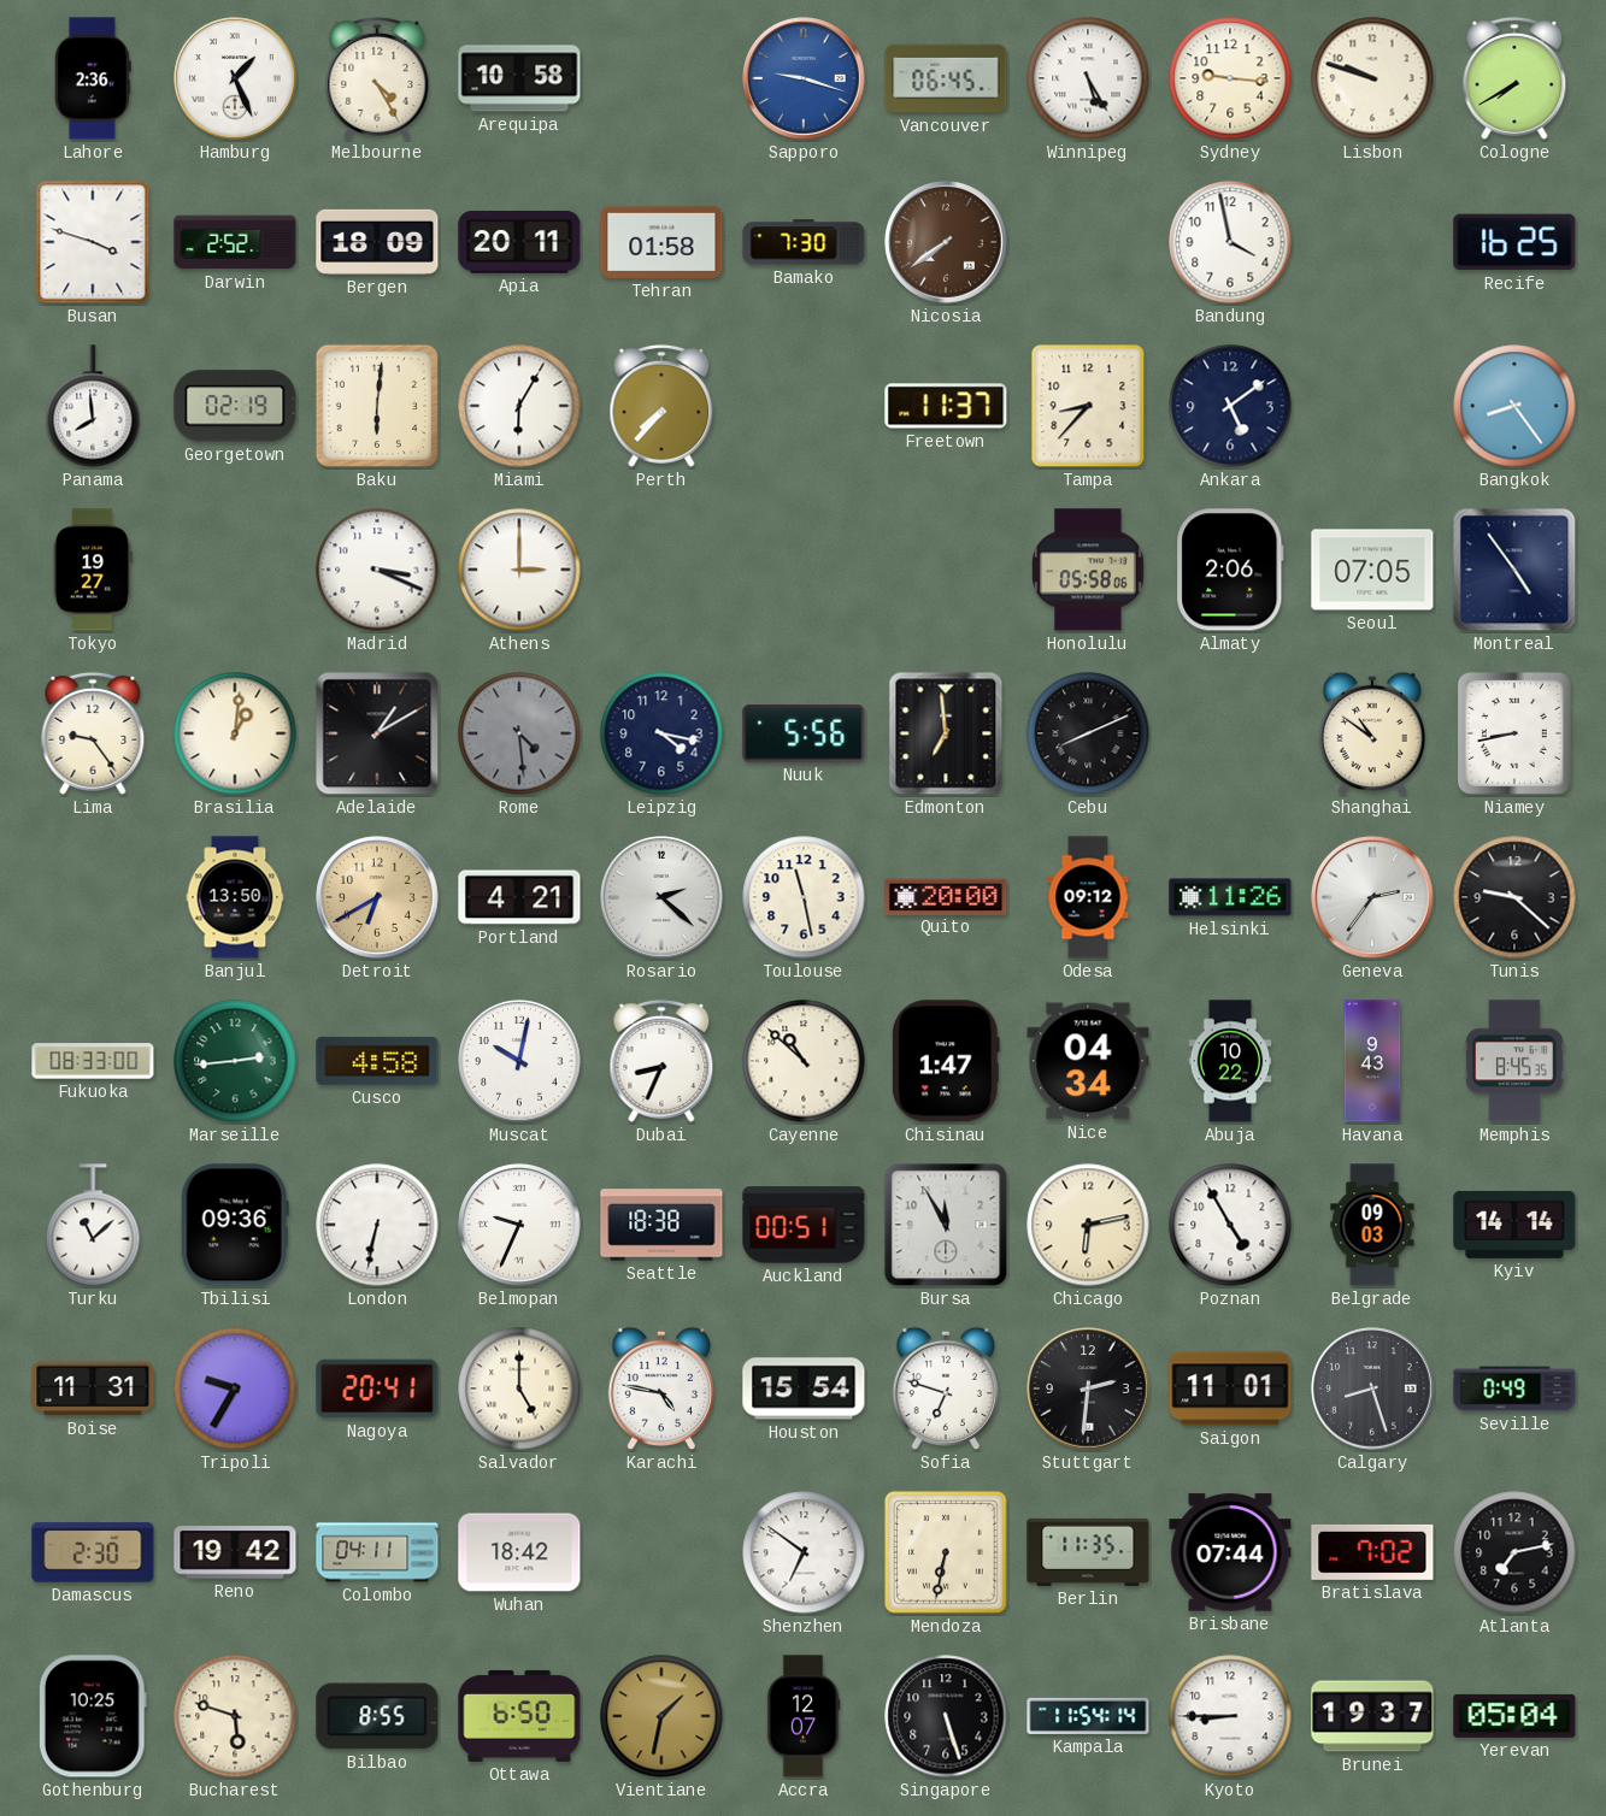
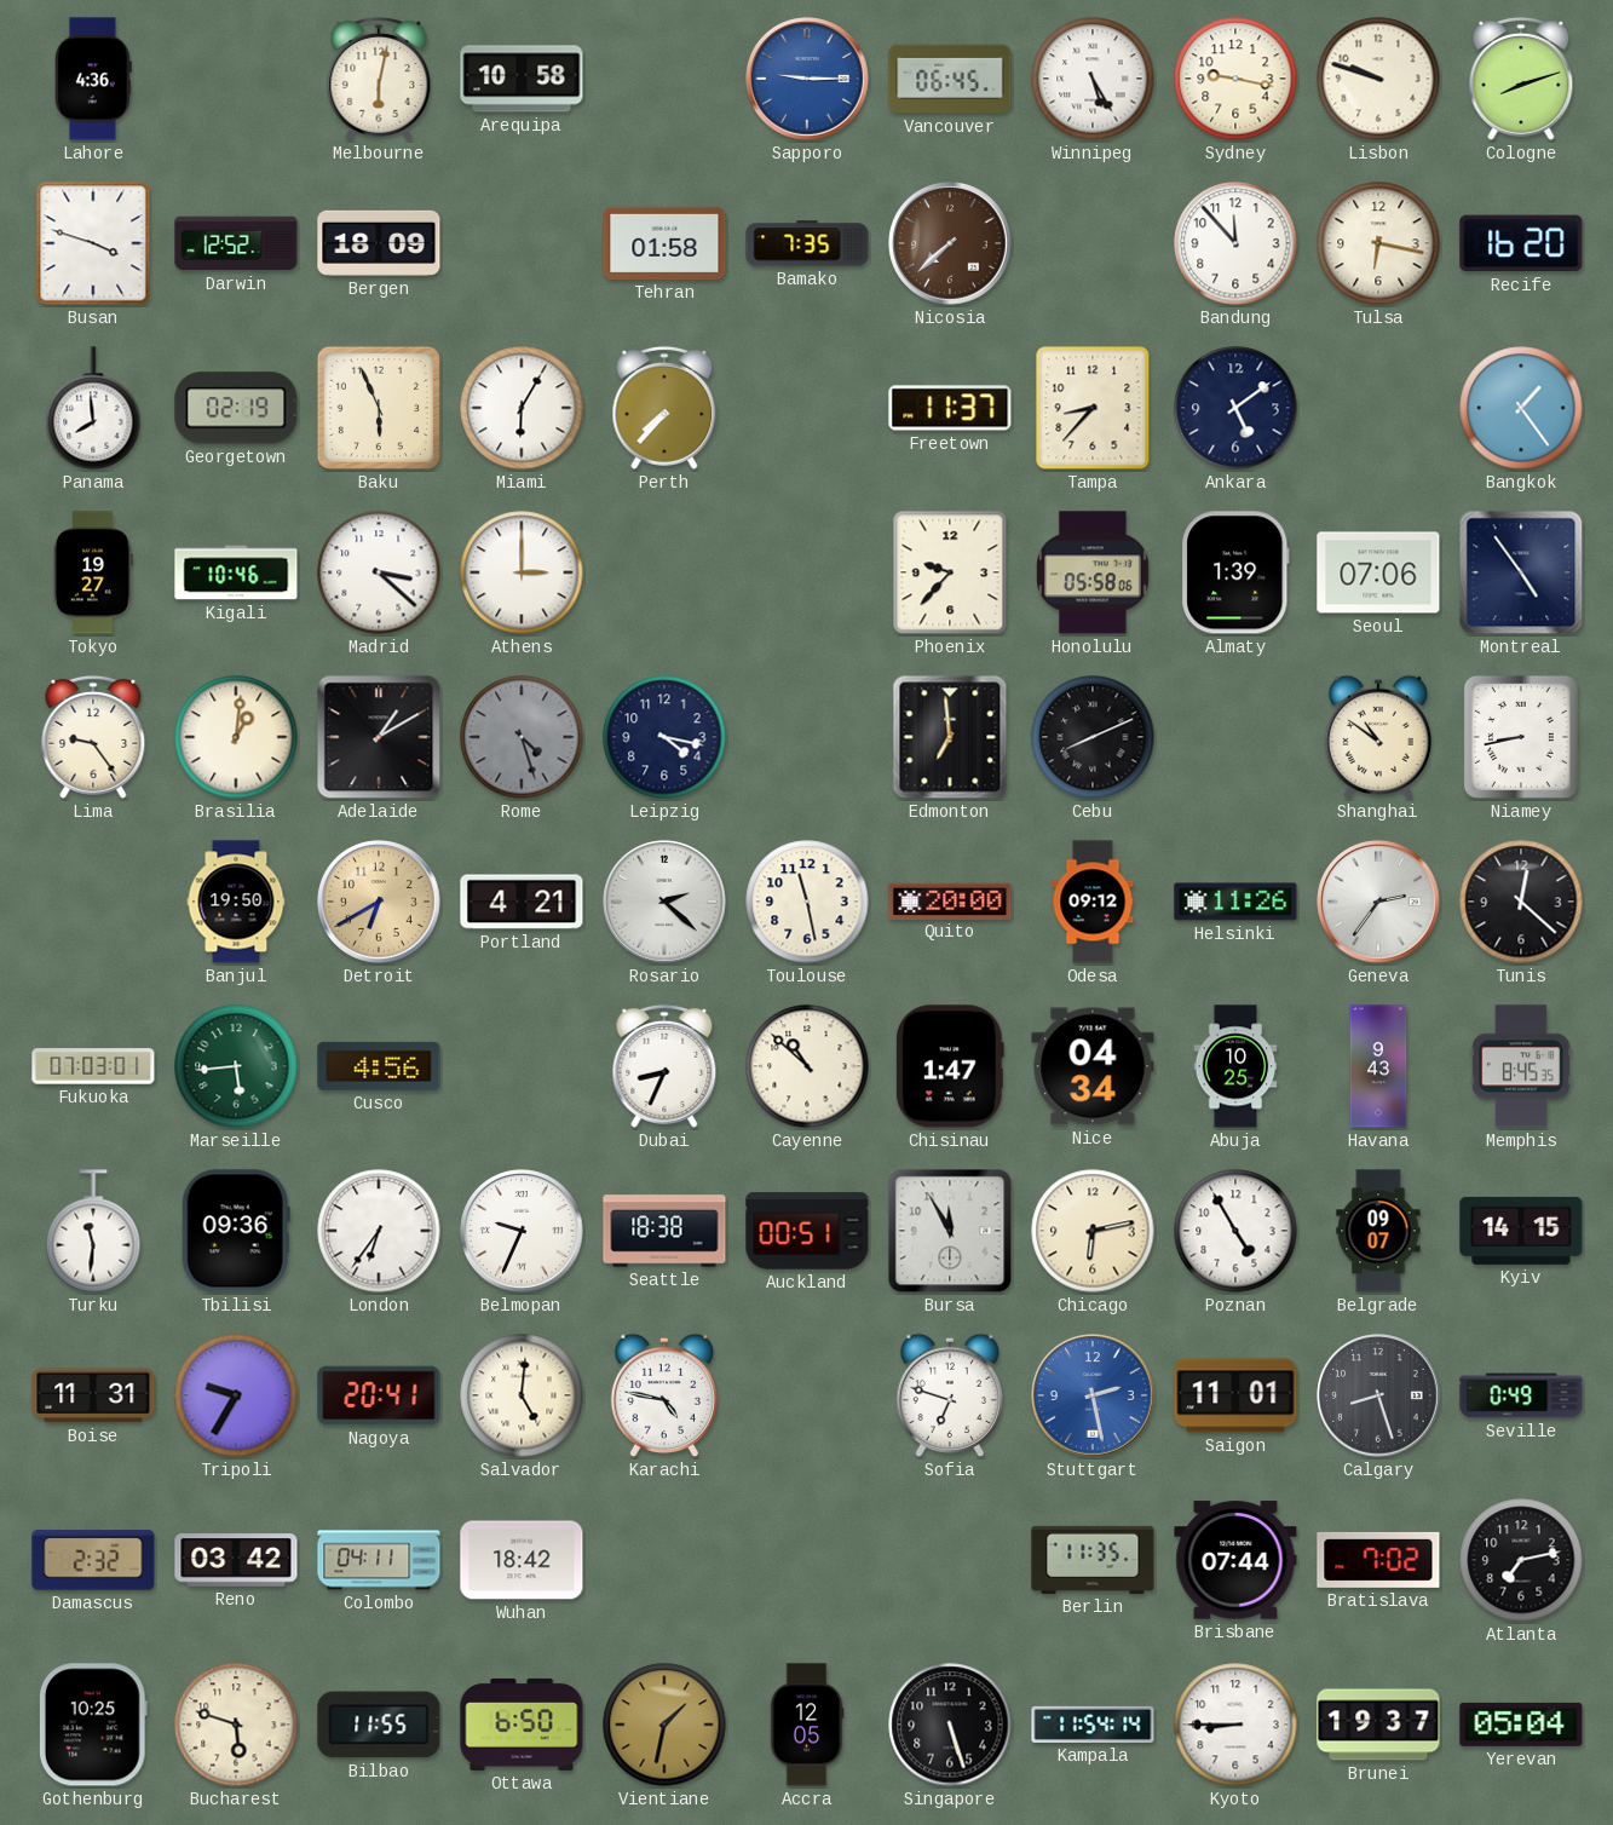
Lahore: 2:36 -> 4:36 (93, 79)
Hamburg: 1:26 -> none (235, 78)
Melbourne: 4:25 -> 6:02 (379, 79)
Sapporo: 9:18 -> 9:15 (807, 79)
Sydney: 9:16 -> 9:17 (1235, 79)
Cologne: 7:40 -> 8:12 (1521, 79)
Darwin: 2:52 -> 12:52 (236, 243)
Apia: 20:11 -> none (519, 242)
Bamako: 7:30 -> 7:35 (807, 243)
Nicosia: 7:39 -> 7:38 (950, 243)
Bandung: 3:58 -> 11:53 (1235, 243)
Tulsa: none -> 6:17 (1378, 243)
Recife: 16:25 -> 16:20 (1521, 243)
Baku: 6:01 -> 5:56 (379, 408)
Bangkok: 8:24 -> 1:24 (1521, 408)
Kigali: none -> 10:46 (236, 572)
Madrid: 3:19 -> 3:22 (379, 572)
Phoenix: none -> 9:37 (950, 572)
Almaty: 2:06 -> 1:39 (1235, 572)
Seoul: 07:05 -> 07:06 (1378, 572)
Rome: 4:29 -> 4:27 (522, 737)
Nuuk: 5:56 -> none (804, 733)
Banjul: 13:50 -> 19:50 (236, 902)
Tunis: 9:22 -> 12:22 (1521, 902)
Fukuoka: 08:33 -> 07:03 (93, 1066)
Marseille: 2:44 -> 5:44 (236, 1066)
Cusco: 4:58 -> 4:56 (379, 1066)
Muscat: 10:02 -> none (519, 1061)
Abuja: 10:22 -> 10:25 (1235, 1066)
Turku: 11:08 -> 11:31 (93, 1231)
London: 6:32 -> 6:36 (379, 1231)
Belgrade: 09:03 -> 09:07 (1378, 1231)
Kyiv: 14:14 -> 14:15 (1521, 1231)
Salvador: 5:00 -> 5:01 (522, 1395)
Houston: 15:54 -> none (804, 1388)
Stuttgart: 2:31 -> 2:28 (1093, 1395)
Stuttgart dial: black -> blue (1093, 1395)
Damascus: 2:30 -> 2:32 (93, 1560)
Reno: 19:42 -> 03:42 (236, 1560)
Shenzhen: 6:51 -> none (804, 1552)
Mendoza: 6:32 -> none (946, 1552)
Bilbao: 8:55 -> 11:55 (379, 1725)
Accra: 12:07 -> 12:05 (807, 1725)
